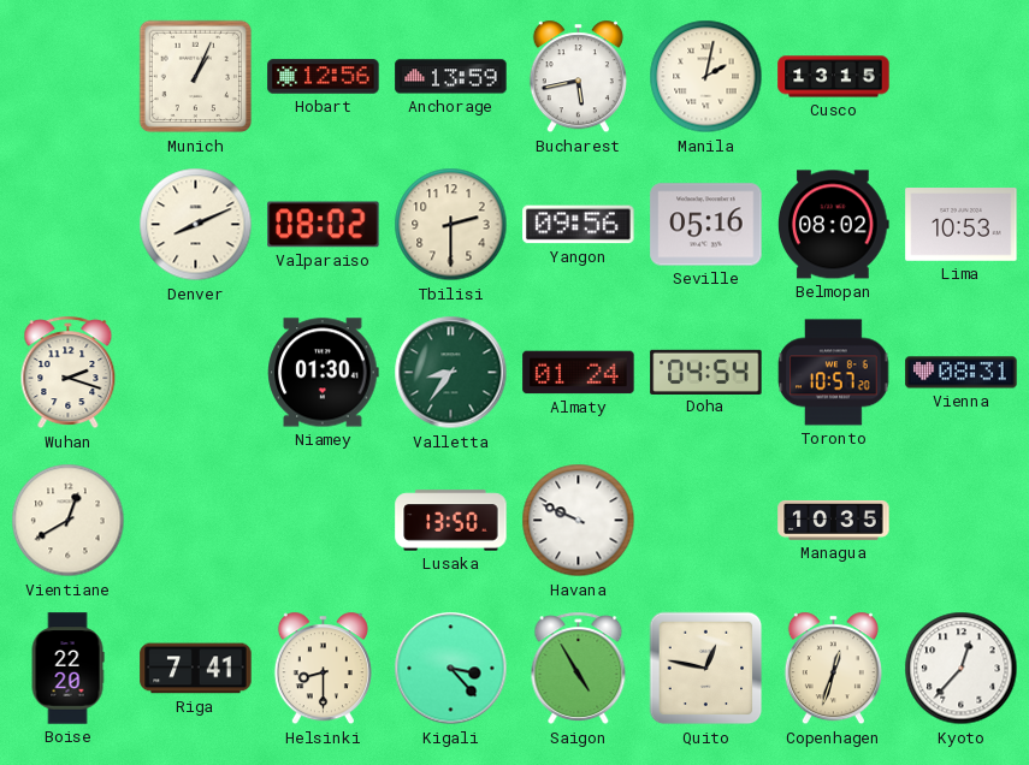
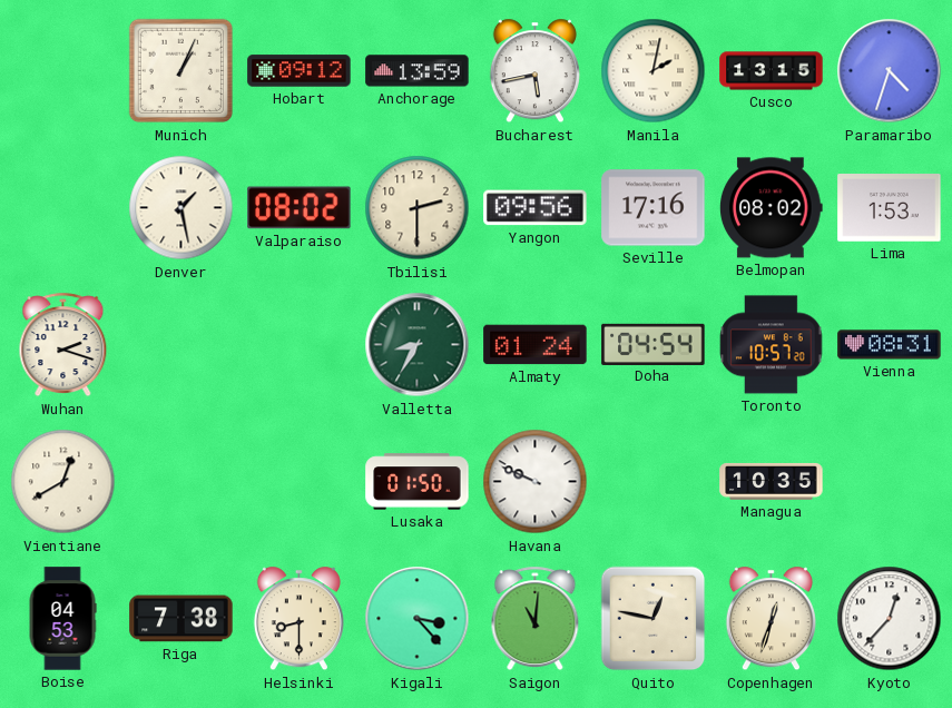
Hobart: 12:56 -> 09:12 (300, 71)
Paramaribo: none -> 4:33 (890, 71)
Denver: 8:11 -> 1:28 (181, 208)
Seville: 05:16 -> 17:16 (654, 208)
Lima: 10:53 -> 1:53 (890, 208)
Niamey: 01:30 -> none (324, 373)
Valletta: 8:36 -> 8:35 (418, 345)
Lusaka: 13:50 -> 01:50 (418, 482)
Boise: 22:20 -> 04:53 (62, 619)
Riga: 7:41 -> 7:38 (181, 619)
Saigon: 4:55 -> 11:01 (536, 619)
